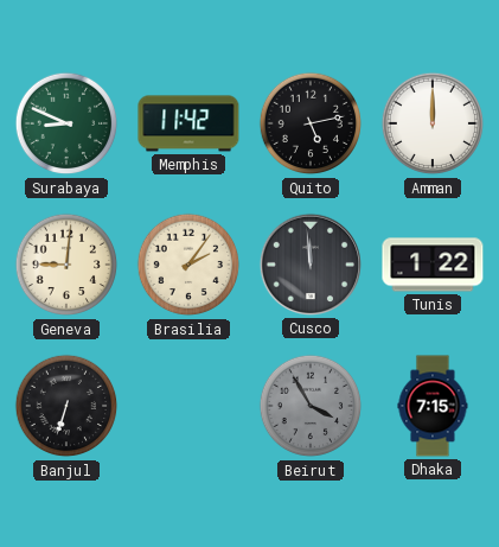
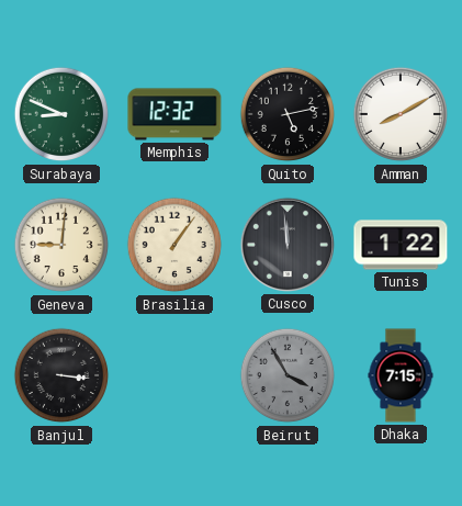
Memphis: 11:42 -> 12:32 (174, 114)
Amman: 12:00 -> 8:10 (401, 114)
Brasilia: 2:06 -> 1:06 (174, 245)
Banjul: 6:33 -> 3:16 (61, 375)
